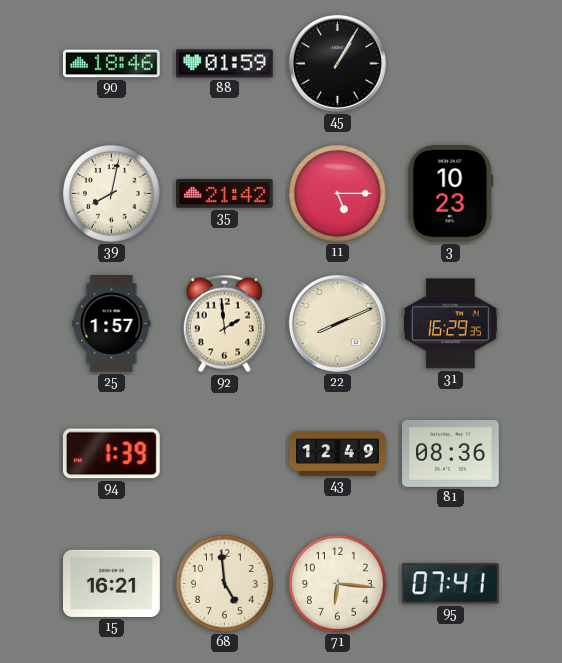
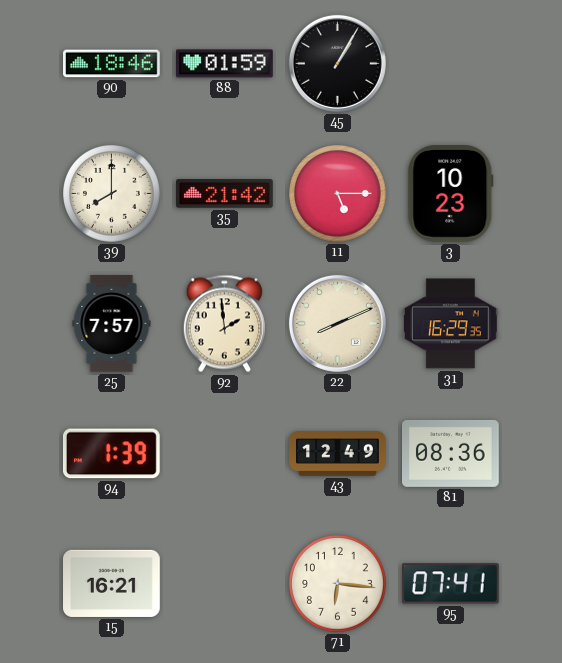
39: 8:02 -> 8:00 (112, 194)
25: 1:57 -> 7:57 (112, 324)
68: 4:59 -> none (225, 584)
